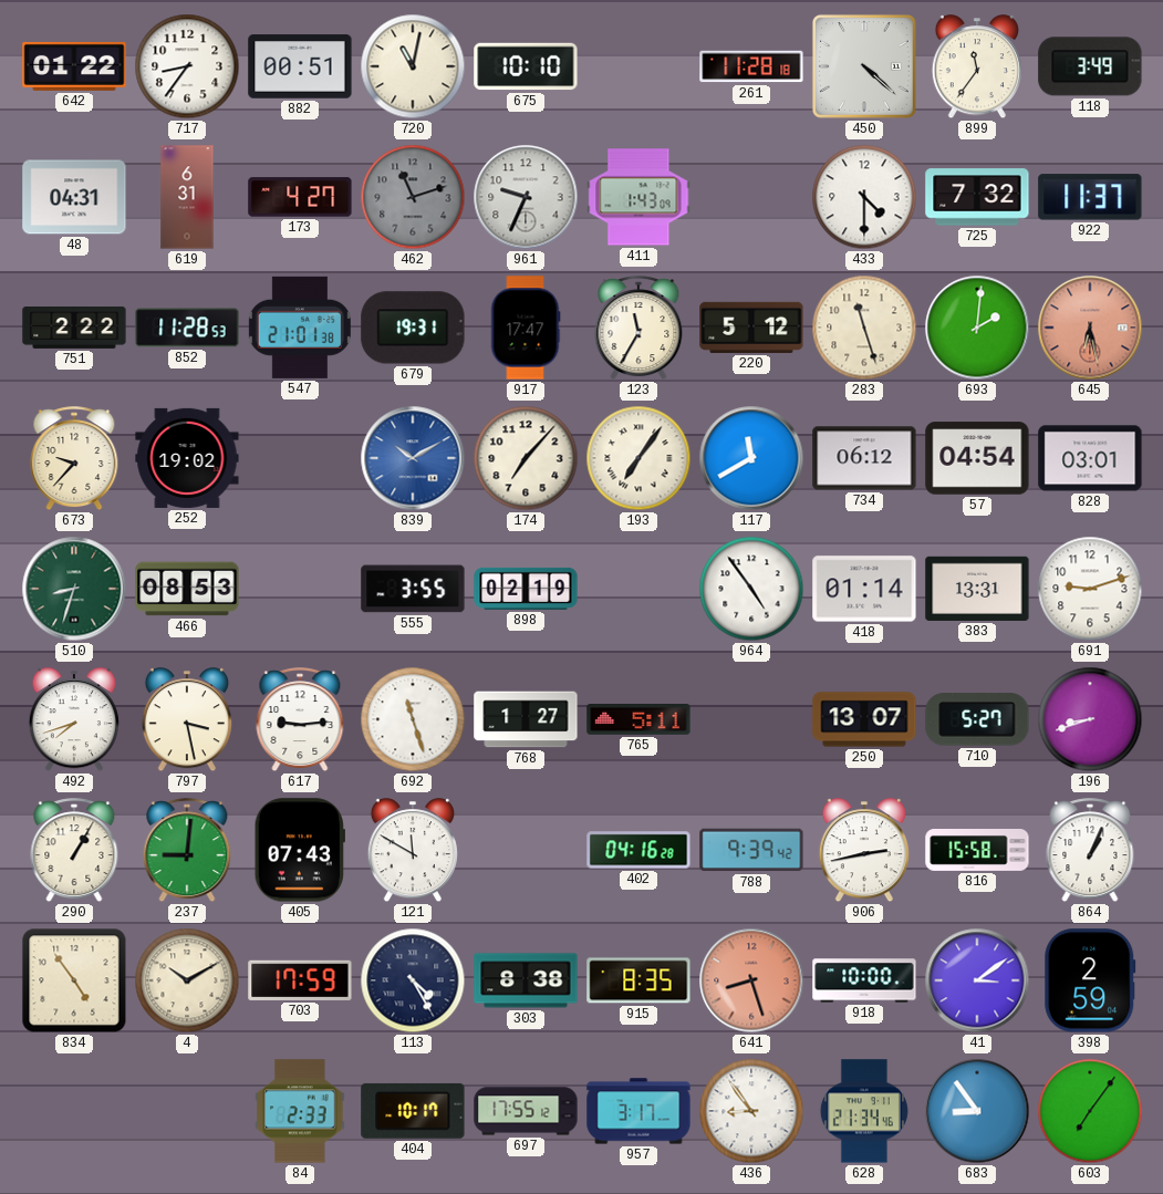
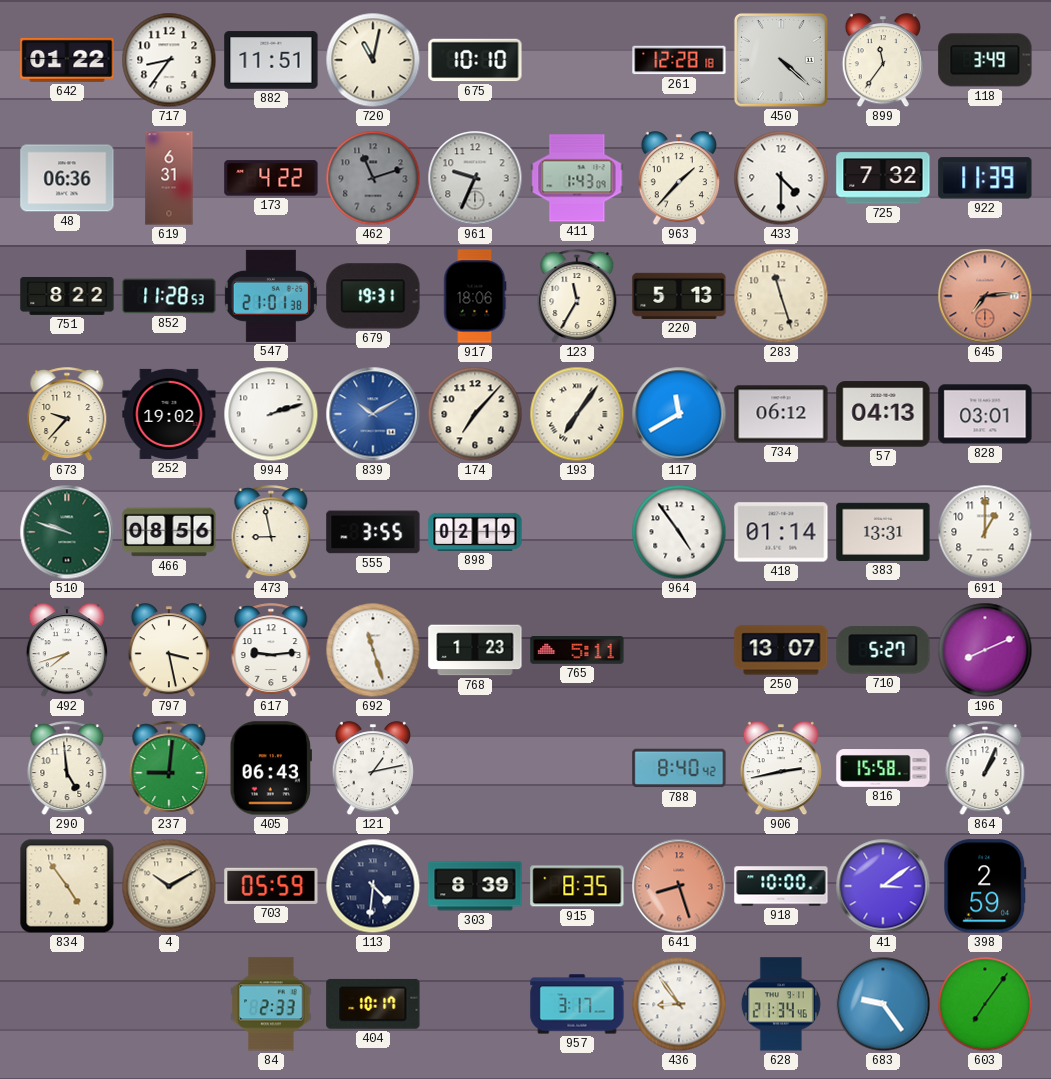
882: 00:51 -> 11:51 (271, 60)
261: 11:28 -> 12:28 (679, 60)
48: 04:31 -> 06:36 (67, 178)
173: 4:27 -> 4:22 (271, 178)
963: none -> 1:37 (679, 179)
922: 11:37 -> 11:39 (985, 178)
751: 2:22 -> 8:22 (67, 296)
917: 17:47 -> 18:06 (475, 296)
220: 5:12 -> 5:13 (679, 296)
693: 2:01 -> none (977, 328)
645: 6:28 -> 7:14 (985, 296)
994: none -> 2:12 (271, 414)
57: 04:54 -> 04:13 (883, 414)
510: 8:33 -> 9:48 (67, 532)
466: 08:53 -> 08:56 (169, 532)
473: none -> 8:58 (271, 533)
691: 9:12 -> 1:00 (985, 532)
768: 1:27 -> 1:23 (475, 650)
196: 8:42 -> 8:11 (985, 650)
290: 1:05 -> 4:59 (67, 769)
405: 07:43 -> 06:43 (270, 768)
121: 11:50 -> 1:13 (373, 769)
402: 04:16 -> none (638, 850)
788: 9:39 -> 8:40 (679, 768)
703: 17:59 -> 05:59 (271, 886)
113: 4:25 -> 4:31 (373, 886)
303: 8:38 -> 8:39 (475, 886)
697: 17:55 -> none (526, 1111)
683: 8:54 -> 9:24 (883, 1004)
